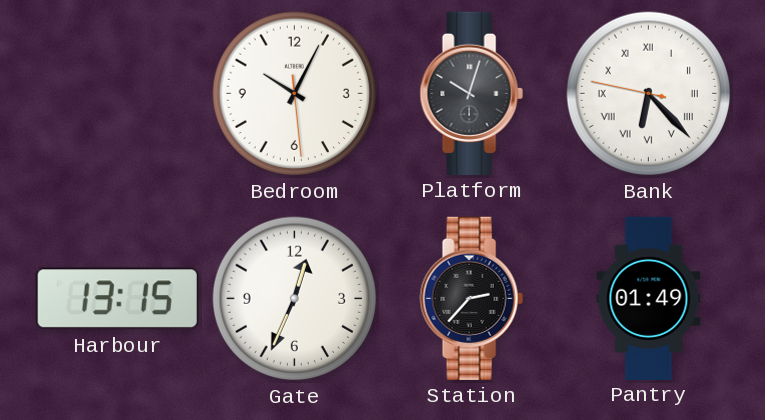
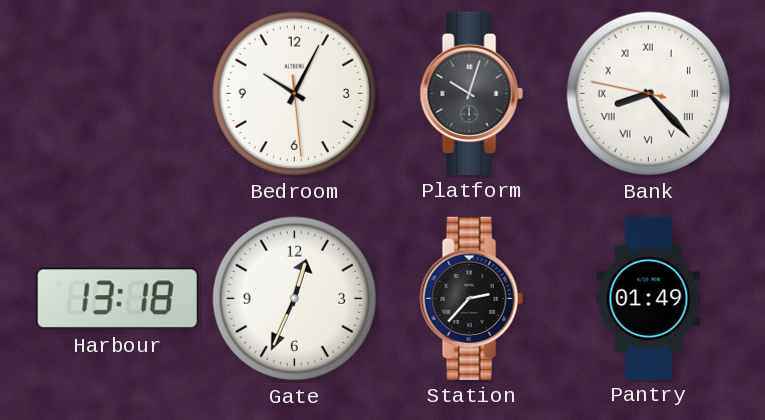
Bank: 6:22 -> 8:22 (649, 94)
Harbour: 13:15 -> 13:18 (117, 299)
